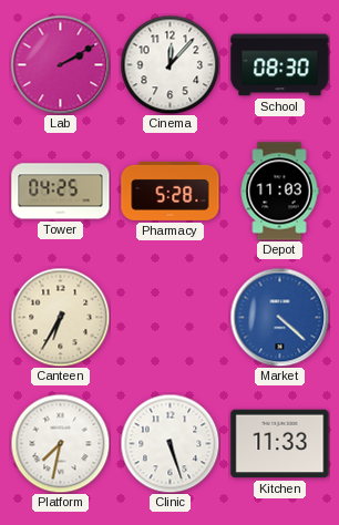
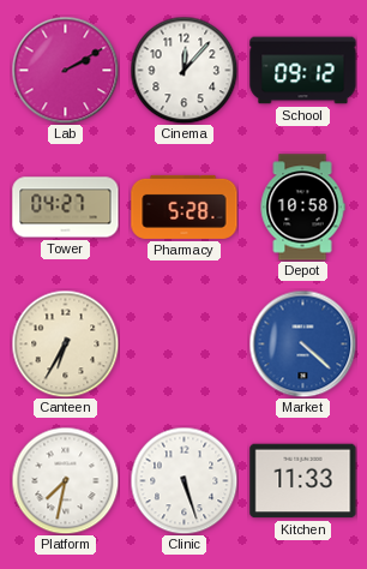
School: 08:30 -> 09:12 (303, 71)
Tower: 04:25 -> 04:27 (66, 208)
Depot: 11:03 -> 10:58 (302, 208)
